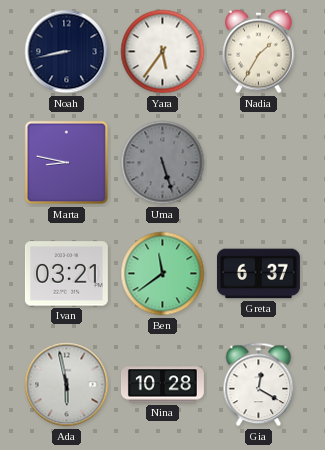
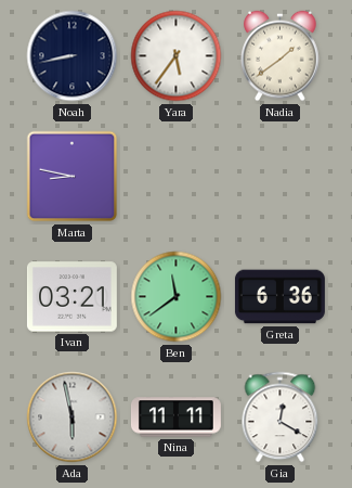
Nadia: 1:35 -> 1:39 (281, 56)
Uma: 5:27 -> none (163, 163)
Greta: 6:37 -> 6:36 (279, 297)
Nina: 10:28 -> 11:11 (175, 418)
